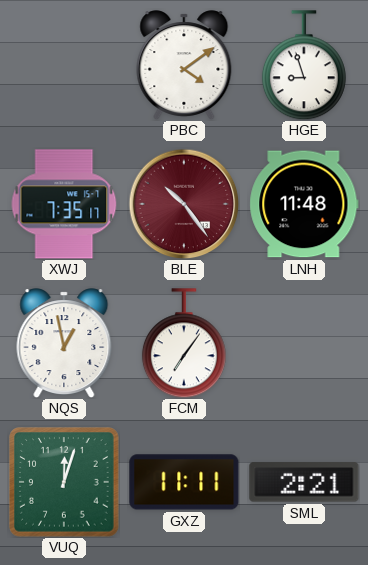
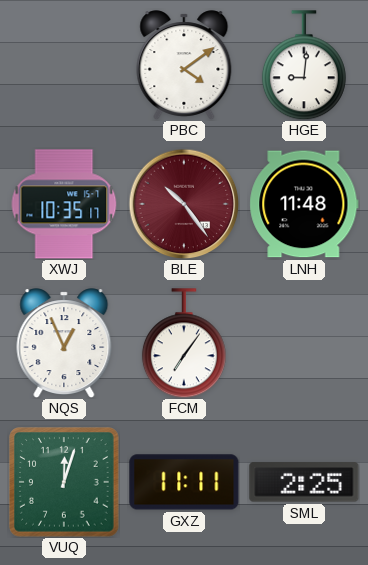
HGE: 8:57 -> 9:01 (304, 65)
XWJ: 7:35 -> 10:35 (64, 204)
NQS: 12:58 -> 12:56 (64, 343)
SML: 2:21 -> 2:25 (304, 482)
